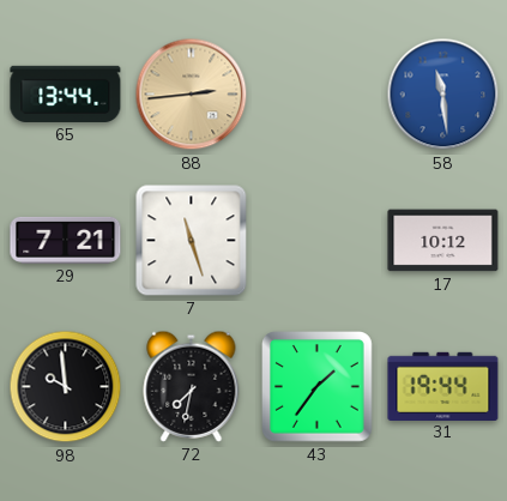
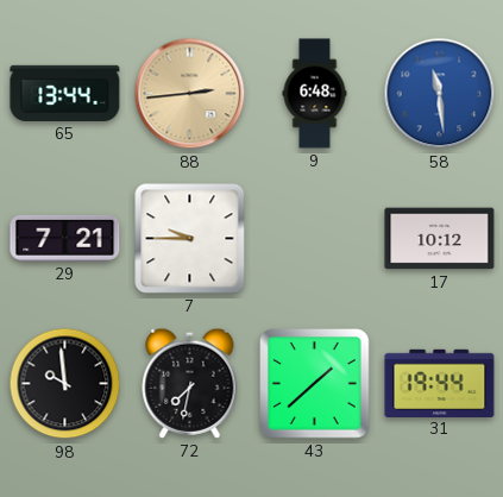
9: none -> 6:48 (315, 94)
7: 11:27 -> 9:45 (190, 239)
43: 1:36 -> 1:38 (315, 384)
